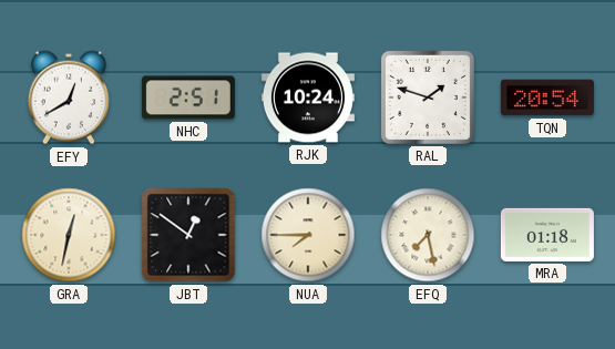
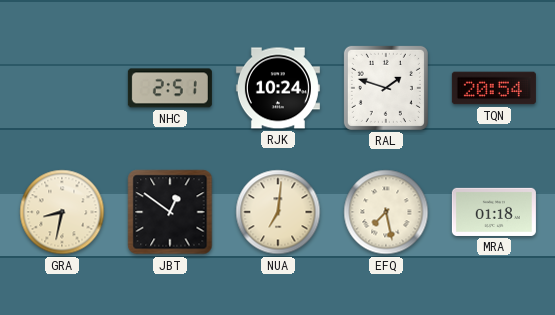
EFY: 12:40 -> none (69, 97)
GRA: 12:32 -> 8:32 (62, 212)
NUA: 7:45 -> 7:01 (278, 212)
